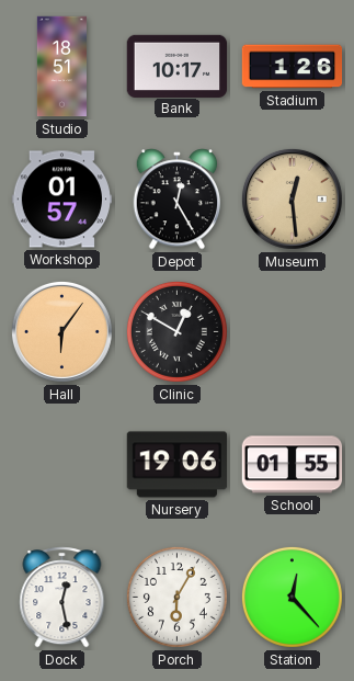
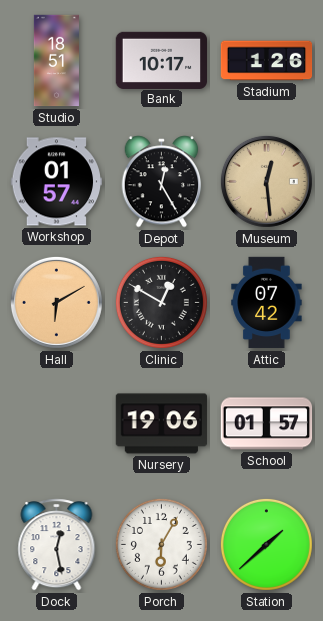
Hall: 6:06 -> 6:10 (56, 302)
Attic: none -> 07:42 (267, 303)
School: 01:55 -> 01:57 (267, 424)
Station: 12:23 -> 1:38 (266, 544)
